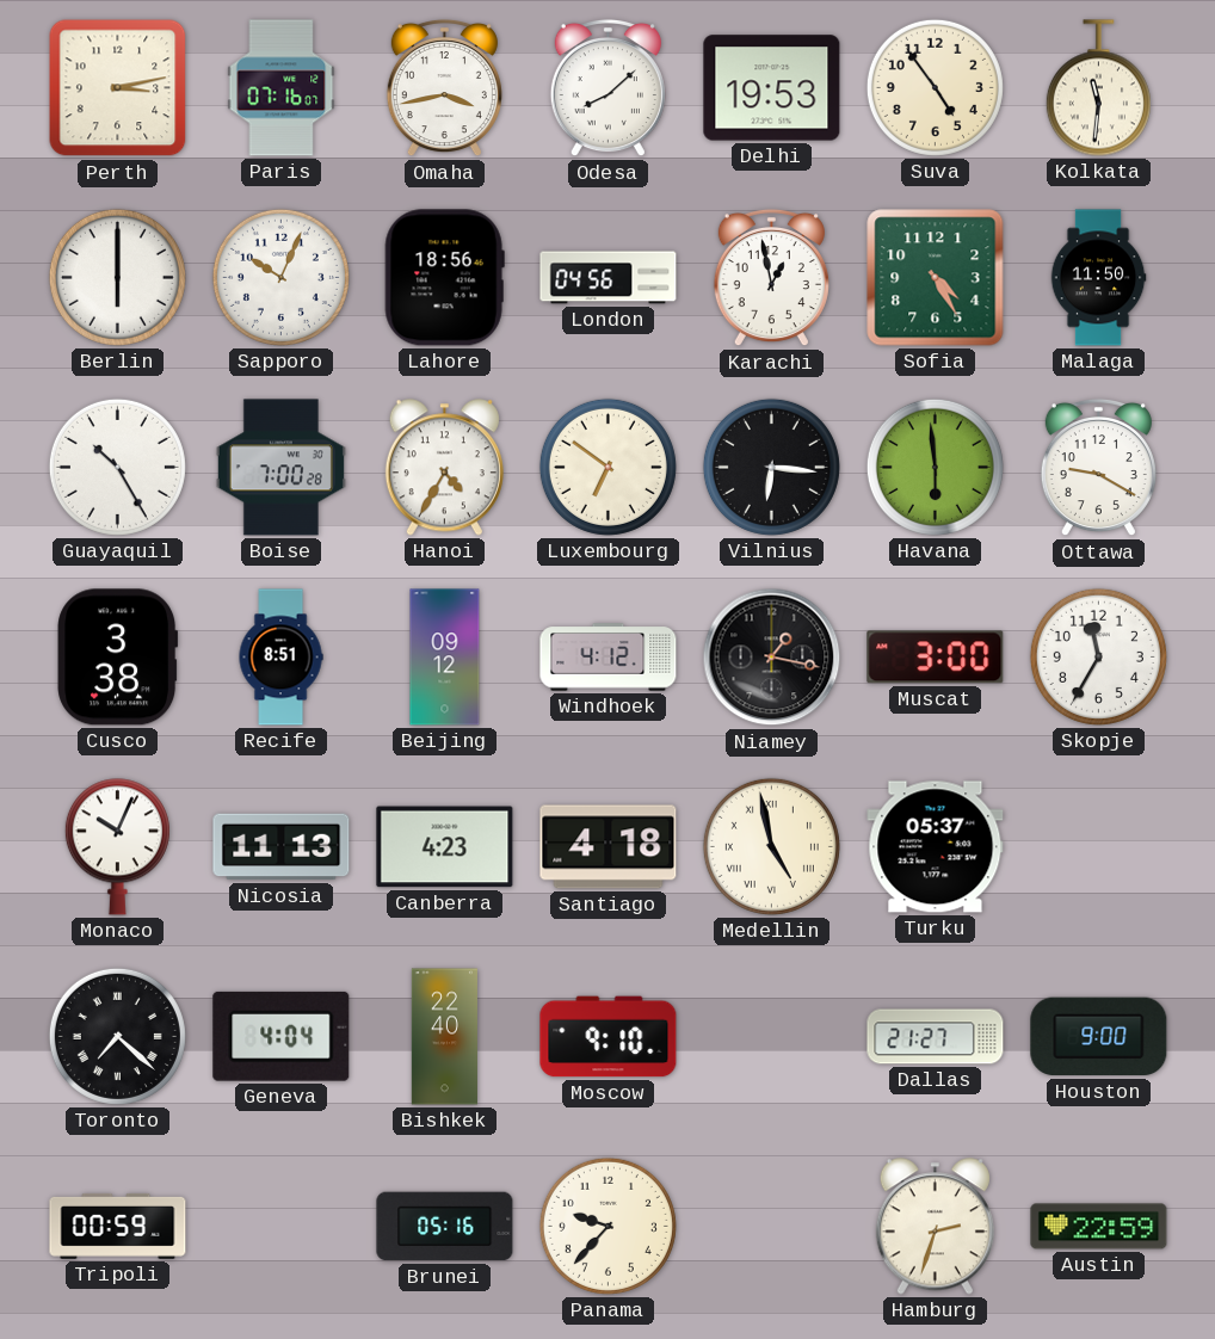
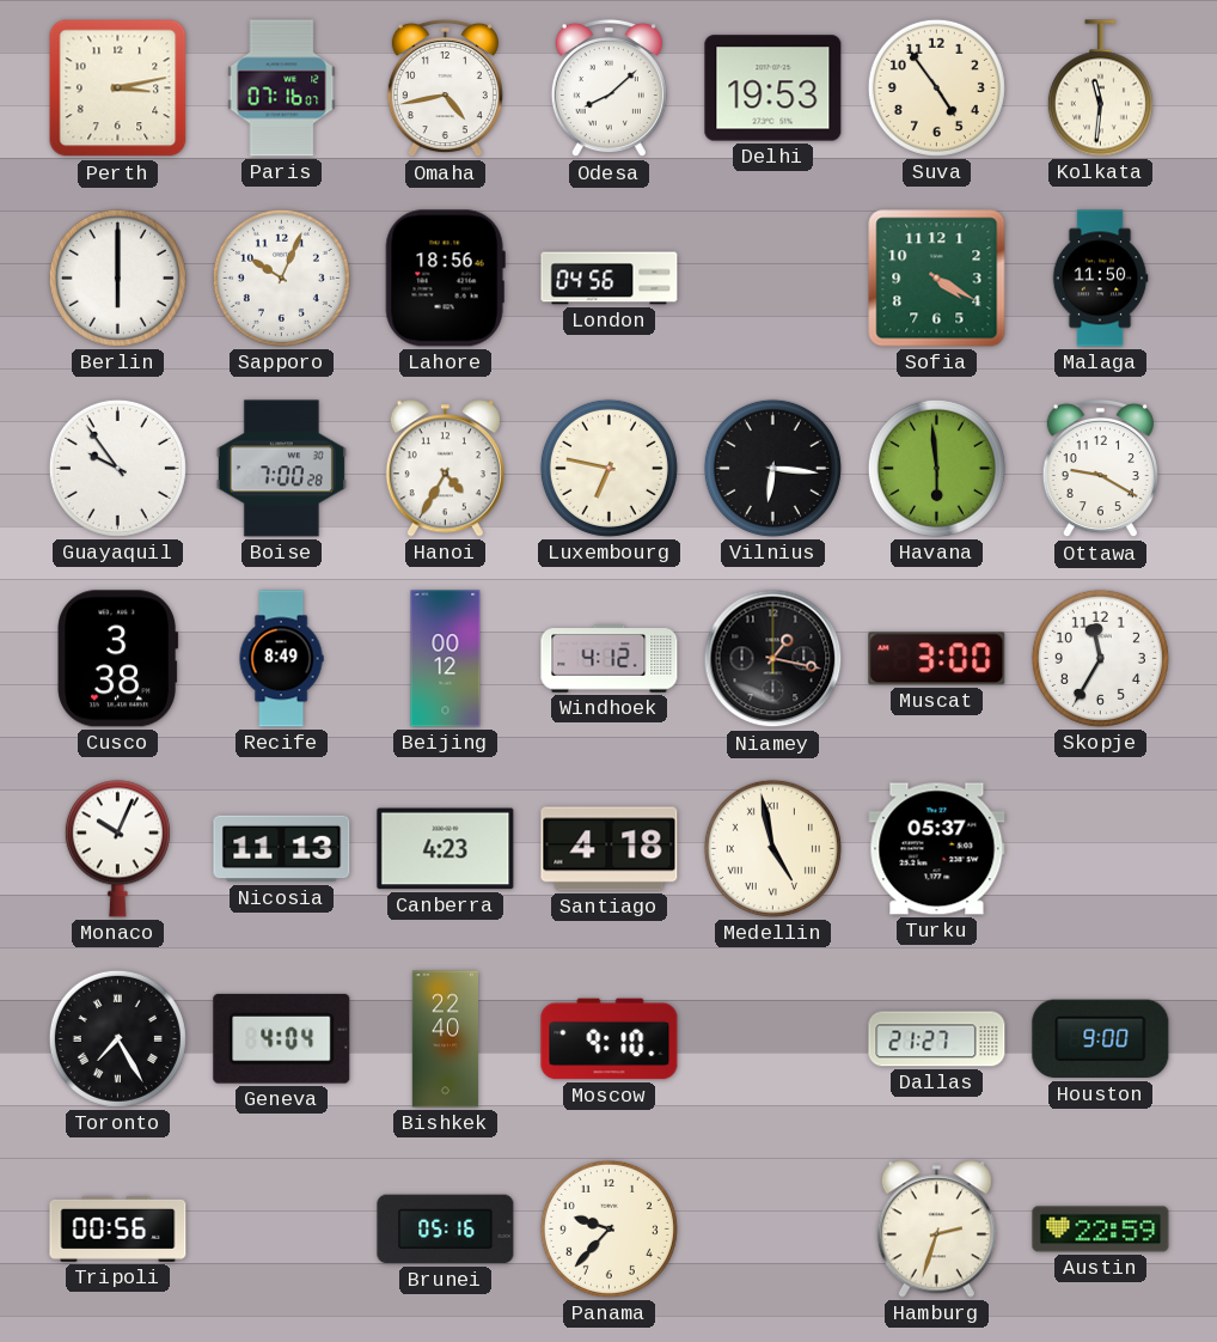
Omaha: 3:43 -> 4:43 (445, 89)
Karachi: 12:58 -> none (771, 278)
Sofia: 4:25 -> 4:20 (937, 279)
Guayaquil: 10:25 -> 9:54 (117, 468)
Luxembourg: 6:51 -> 6:47 (608, 468)
Recife: 8:51 -> 8:49 (281, 659)
Beijing: 09:12 -> 00:12 (446, 659)
Toronto: 7:22 -> 7:25 (117, 1038)
Tripoli: 00:59 -> 00:56 (118, 1228)
